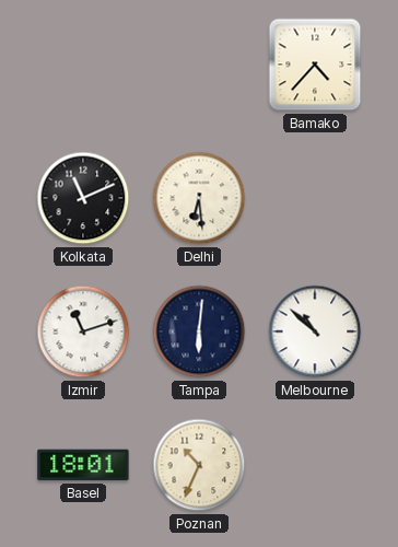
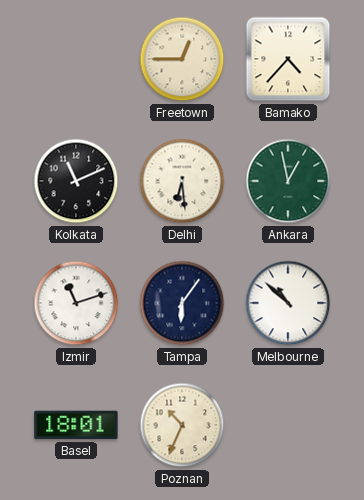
Freetown: none -> 12:45 (182, 59)
Ankara: none -> 12:58 (288, 181)
Tampa: 6:01 -> 6:06 (182, 303)
